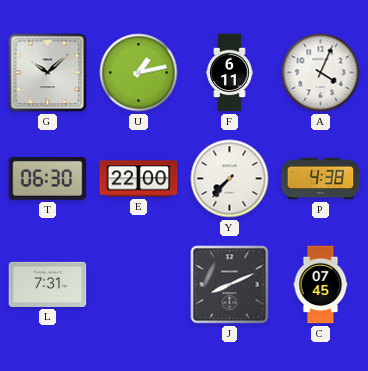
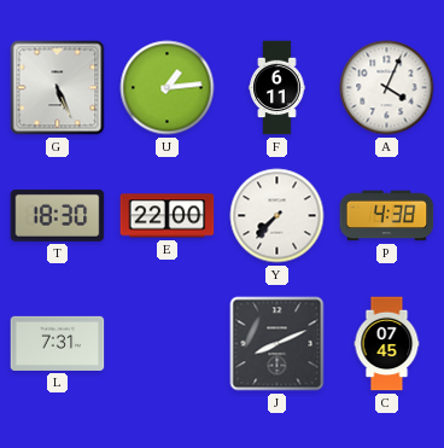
G: 10:08 -> 5:26 (58, 88)
U: 1:13 -> 1:14 (168, 88)
T: 06:30 -> 18:30 (58, 215)
